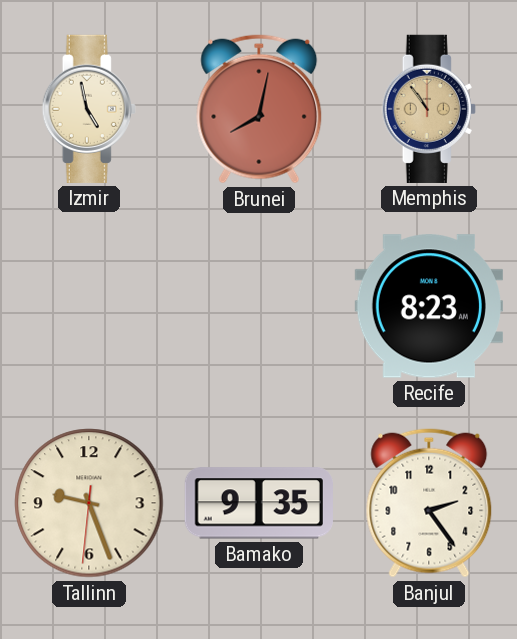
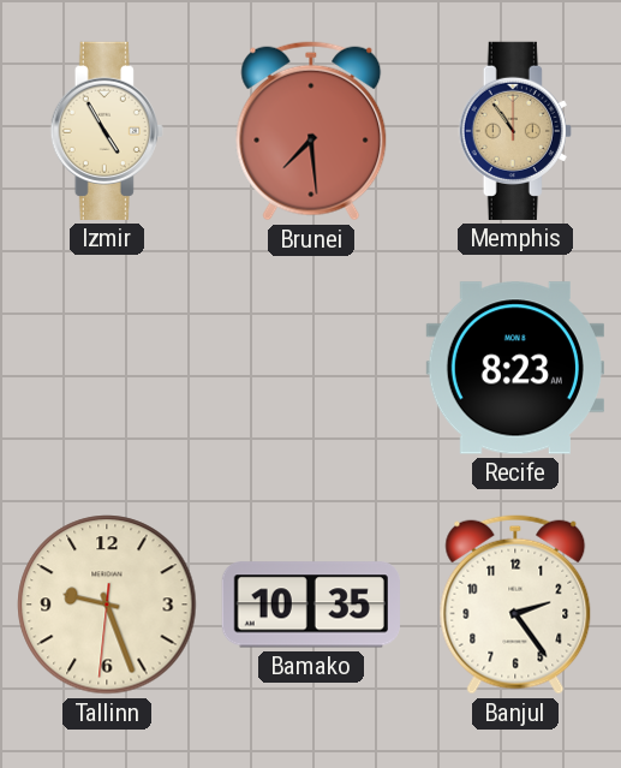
Izmir: 4:58 -> 4:55 (107, 131)
Brunei: 8:02 -> 7:29 (311, 131)
Bamako: 9:35 -> 10:35 (311, 605)
